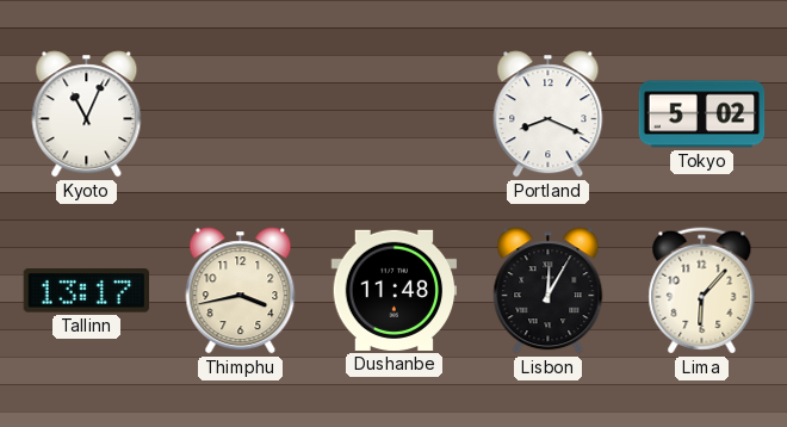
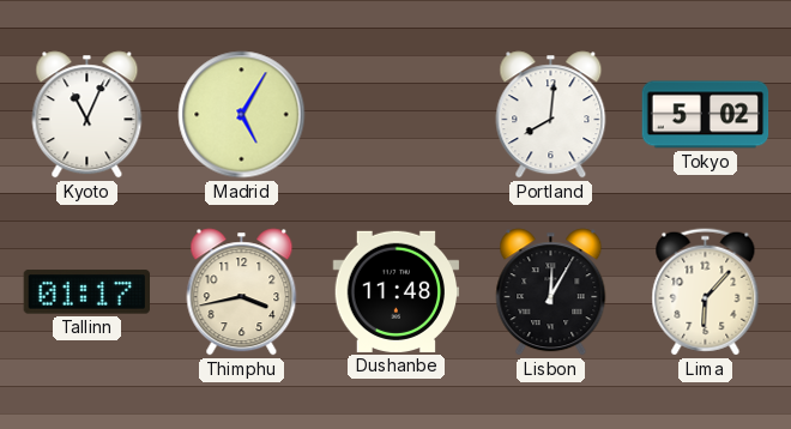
Madrid: none -> 5:05 (242, 115)
Portland: 8:19 -> 8:01 (551, 115)
Tallinn: 13:17 -> 01:17 (86, 292)
